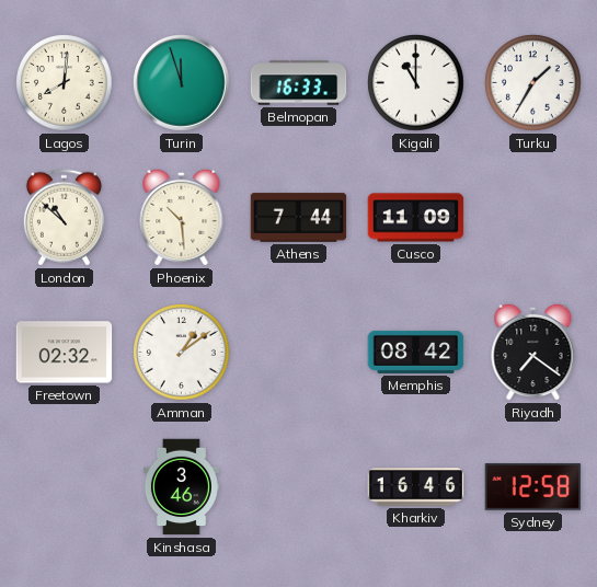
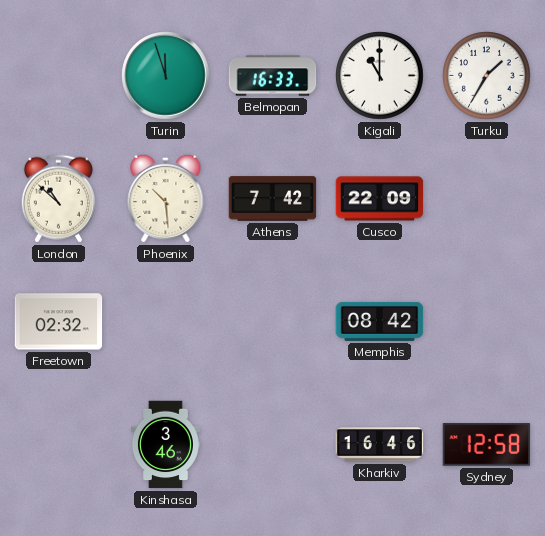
Lagos: 8:01 -> none (65, 83)
Athens: 7:44 -> 7:42 (273, 199)
Cusco: 11:09 -> 22:09 (380, 199)
Amman: 1:09 -> none (182, 353)
Riyadh: 7:21 -> none (533, 352)
